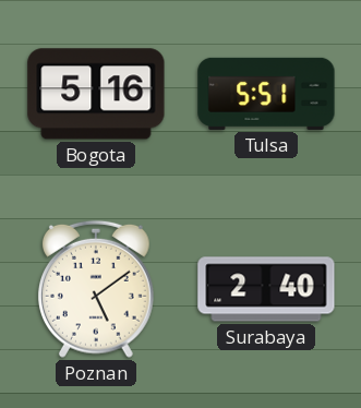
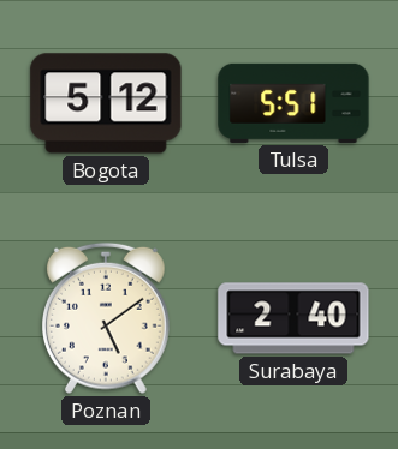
Bogota: 5:16 -> 5:12 (106, 103)
